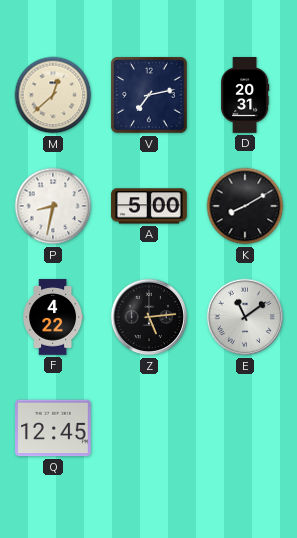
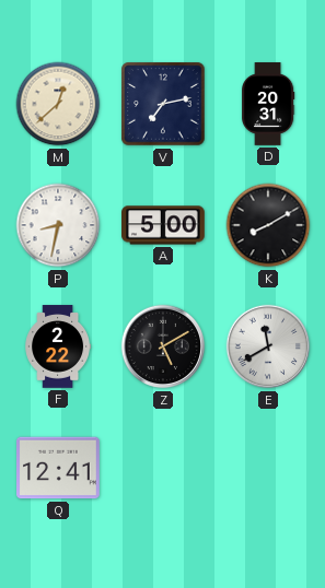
F: 4:22 -> 2:22 (58, 346)
Z: 5:14 -> 5:10 (163, 346)
E: 11:09 -> 11:40 (268, 346)
Q: 12:45 -> 12:41 (59, 468)
